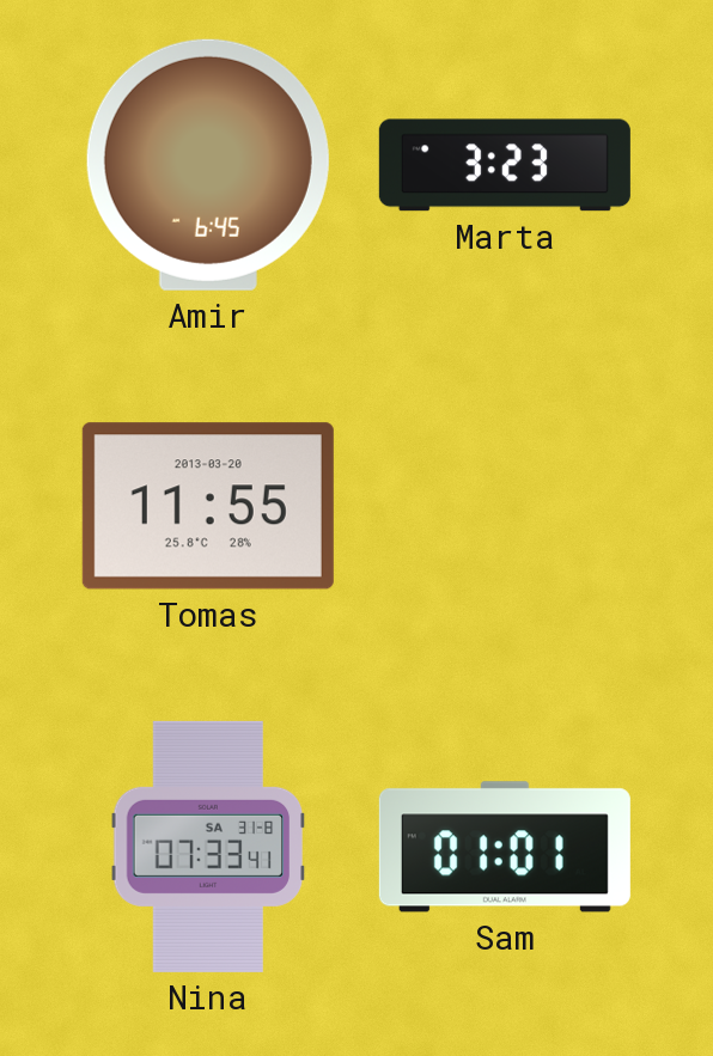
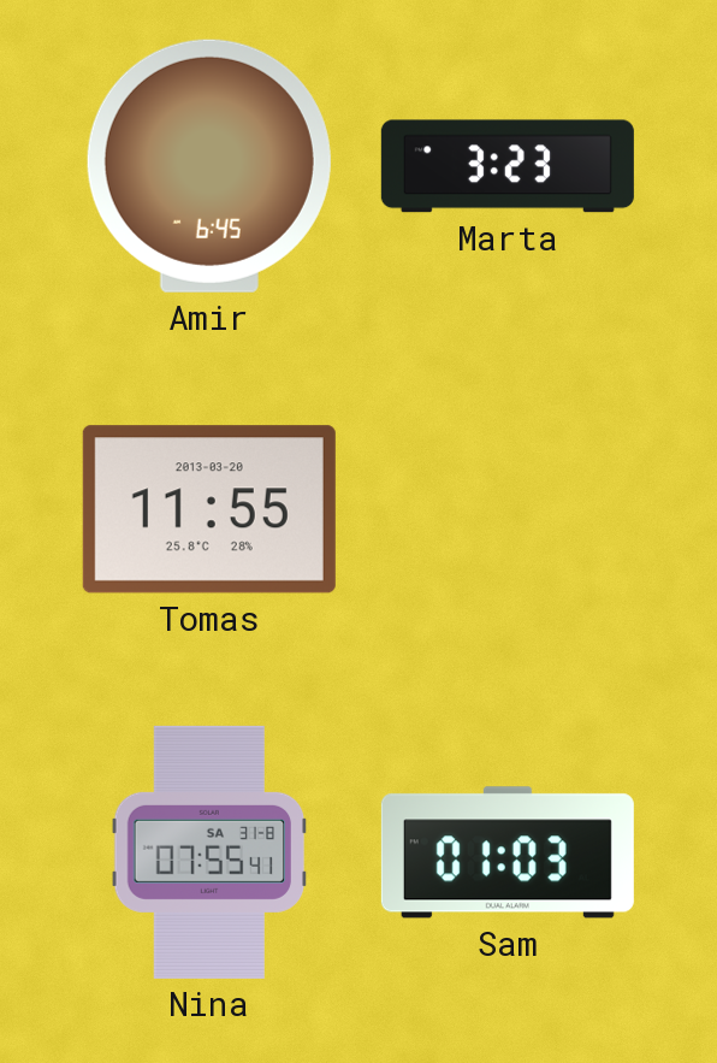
Nina: 07:33 -> 07:55 (209, 852)
Sam: 01:01 -> 01:03 (508, 852)
